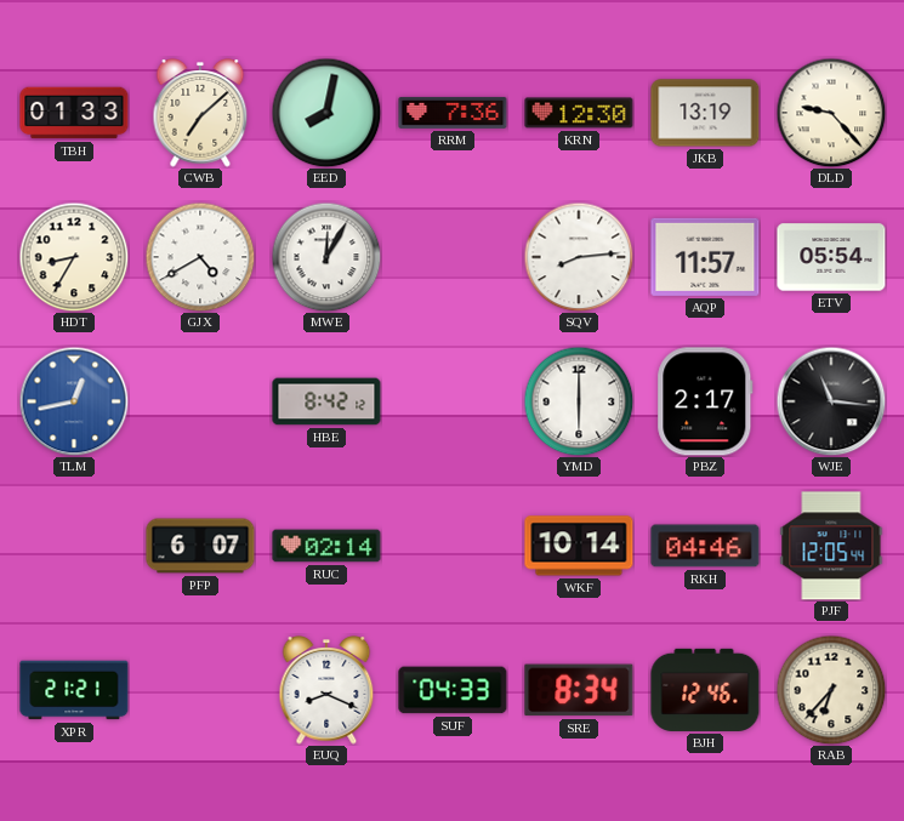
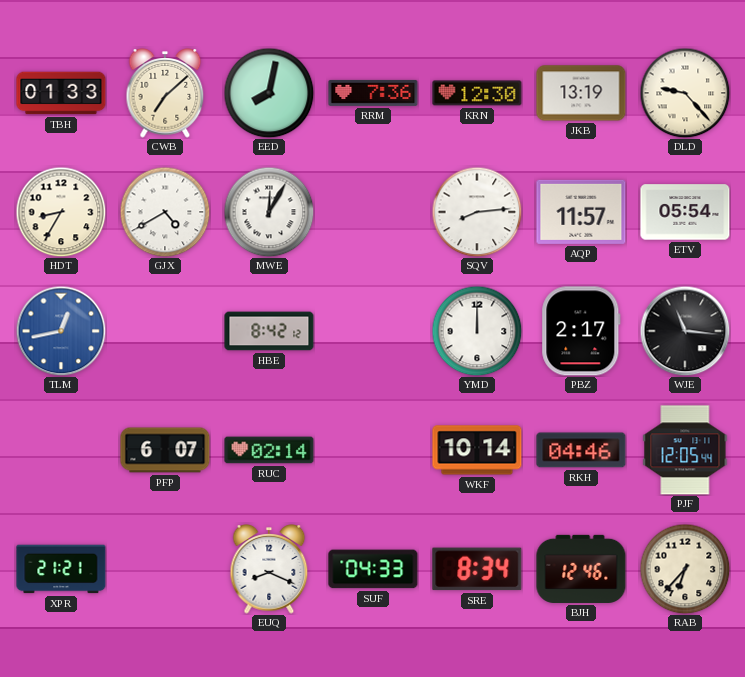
YMD: 6:00 -> 12:00 (477, 331)
